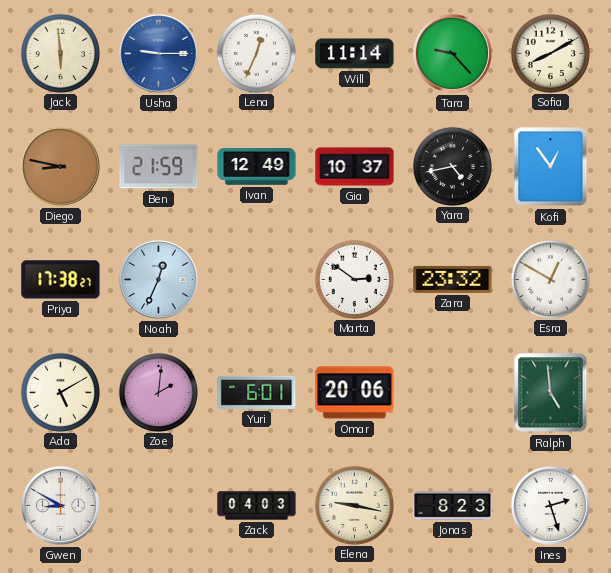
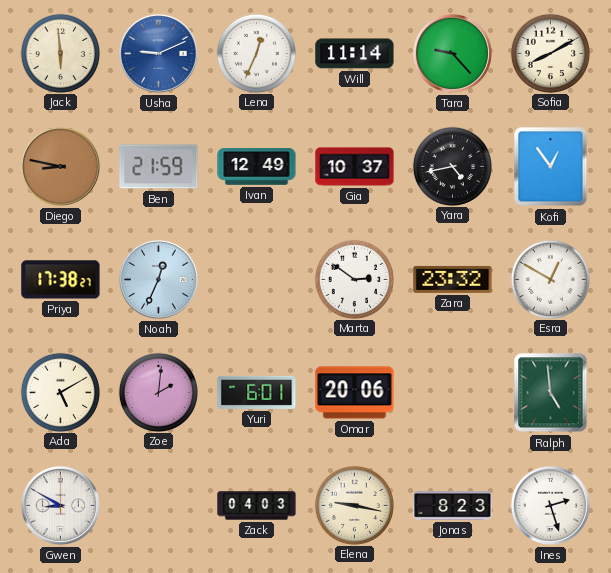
Usha: 9:15 -> 9:11 (158, 53)
